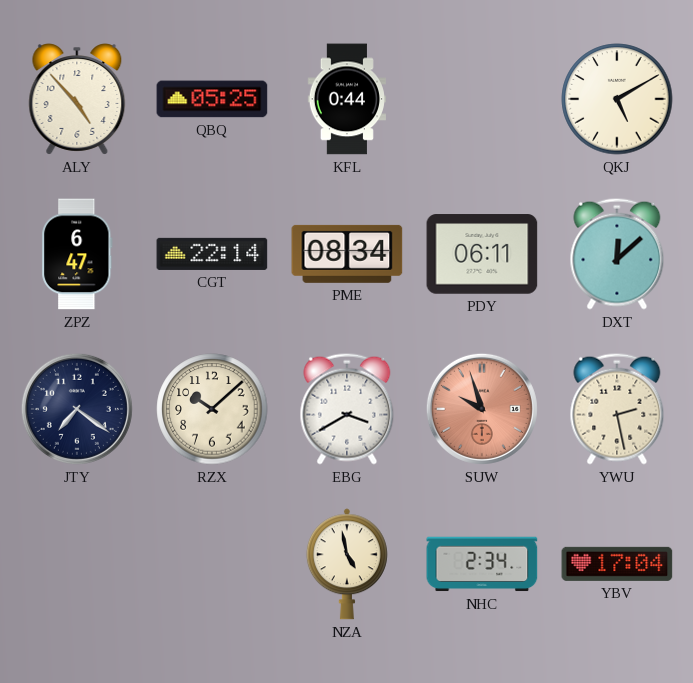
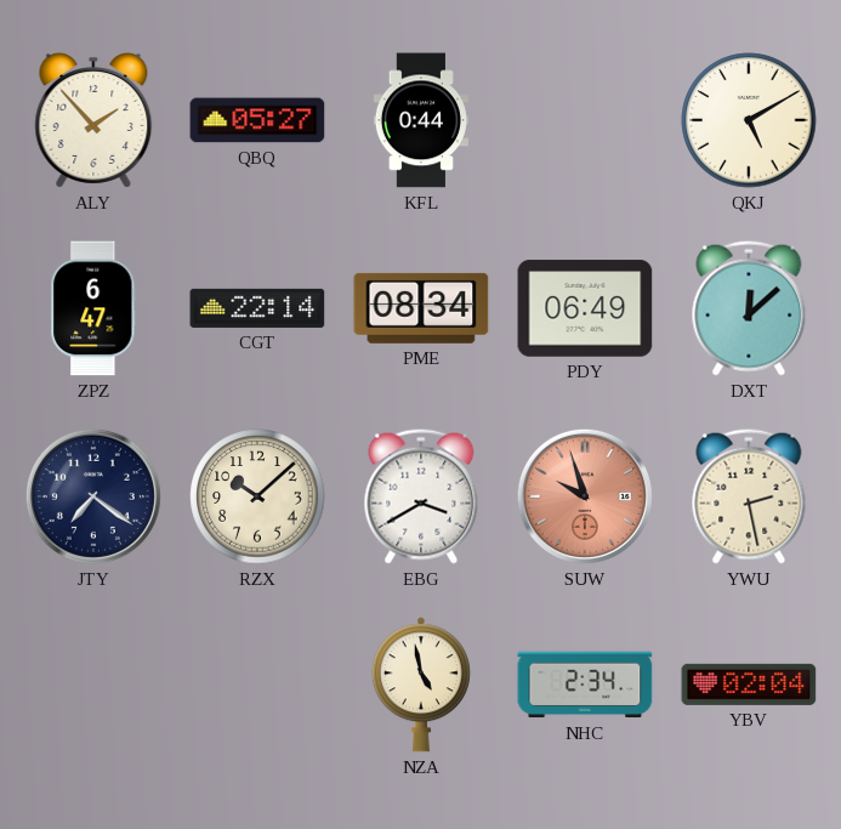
ALY: 4:53 -> 1:53 (93, 120)
QBQ: 05:25 -> 05:27 (257, 120)
PDY: 06:11 -> 06:49 (585, 308)
YBV: 17:04 -> 02:04 (749, 685)
